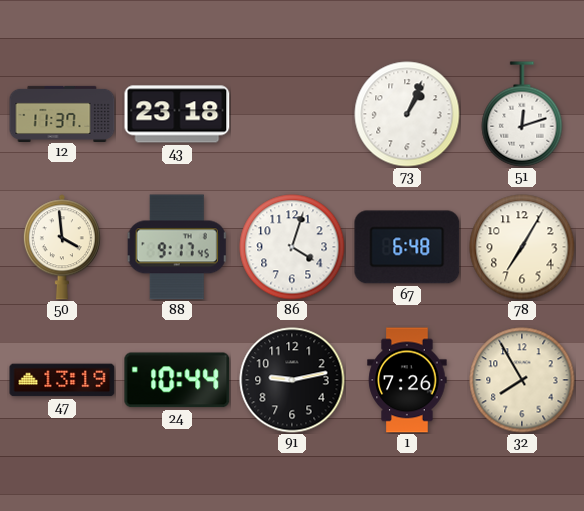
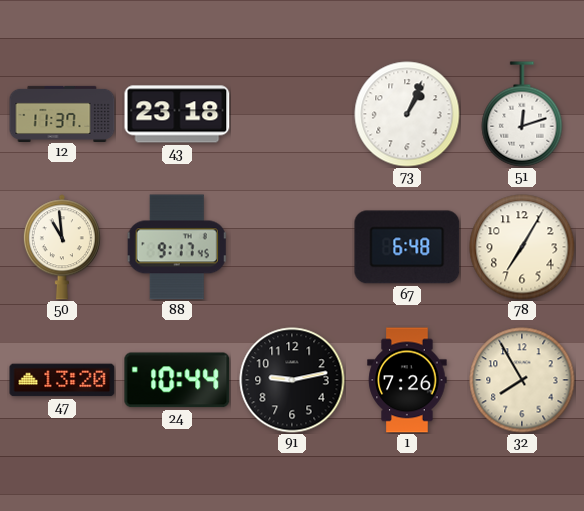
50: 3:59 -> 10:59 (62, 247)
86: 4:03 -> none (292, 247)
47: 13:19 -> 13:20 (62, 380)
